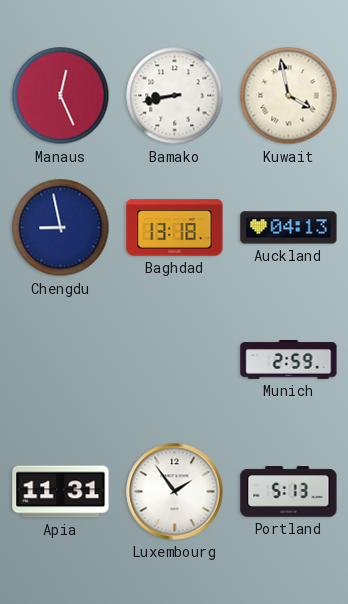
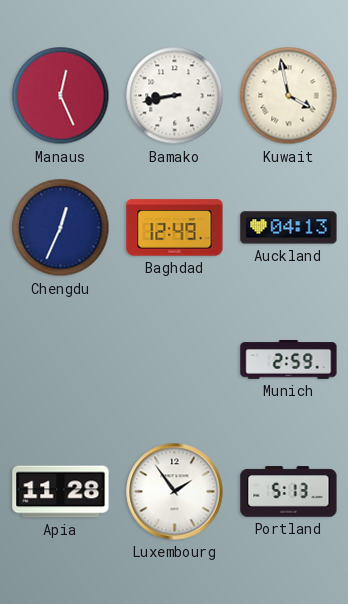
Chengdu: 8:58 -> 12:34 (61, 228)
Baghdad: 13:18 -> 12:49 (175, 228)
Apia: 11:31 -> 11:28 (61, 492)
